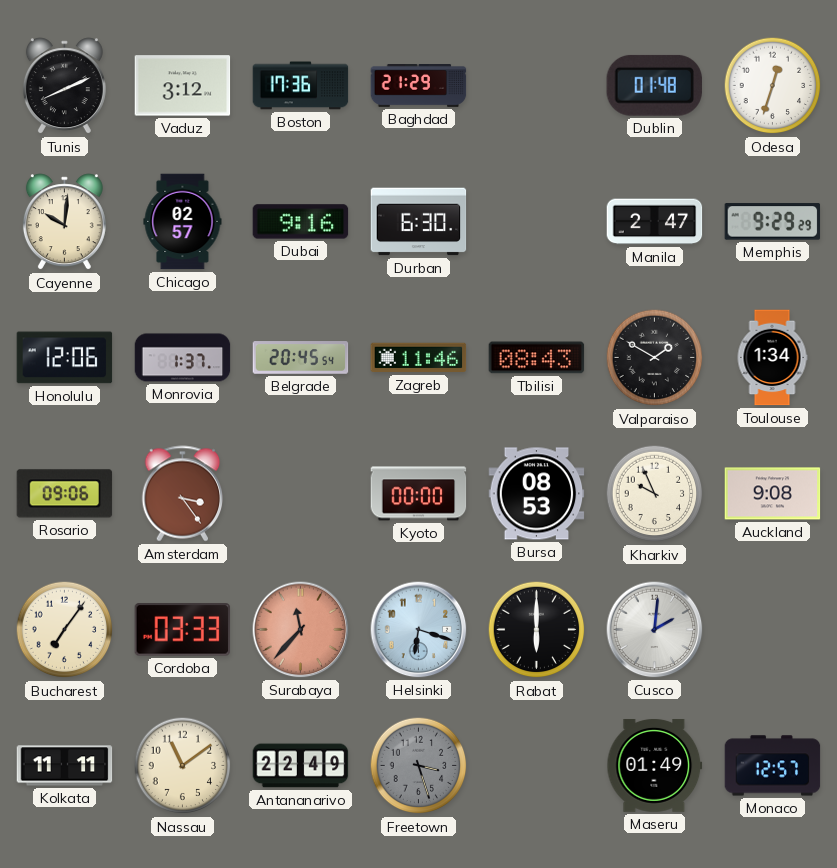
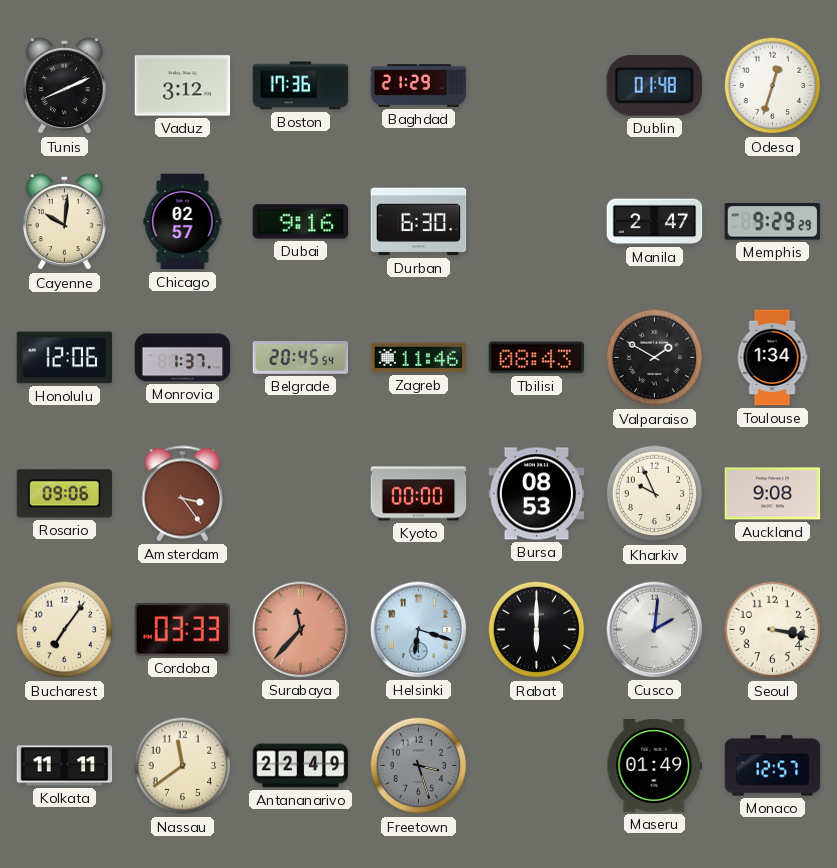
Seoul: none -> 3:17 (773, 630)
Nassau: 11:09 -> 11:39 (183, 766)
